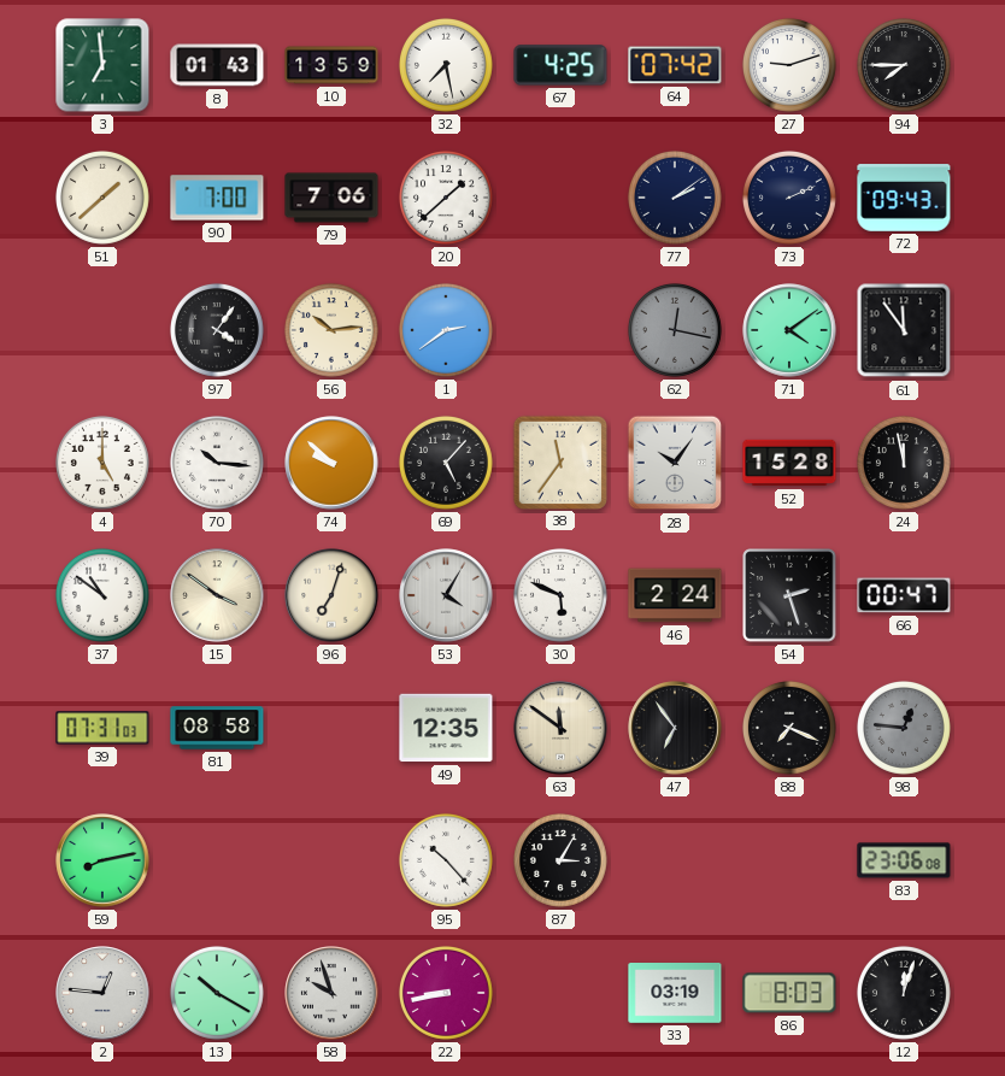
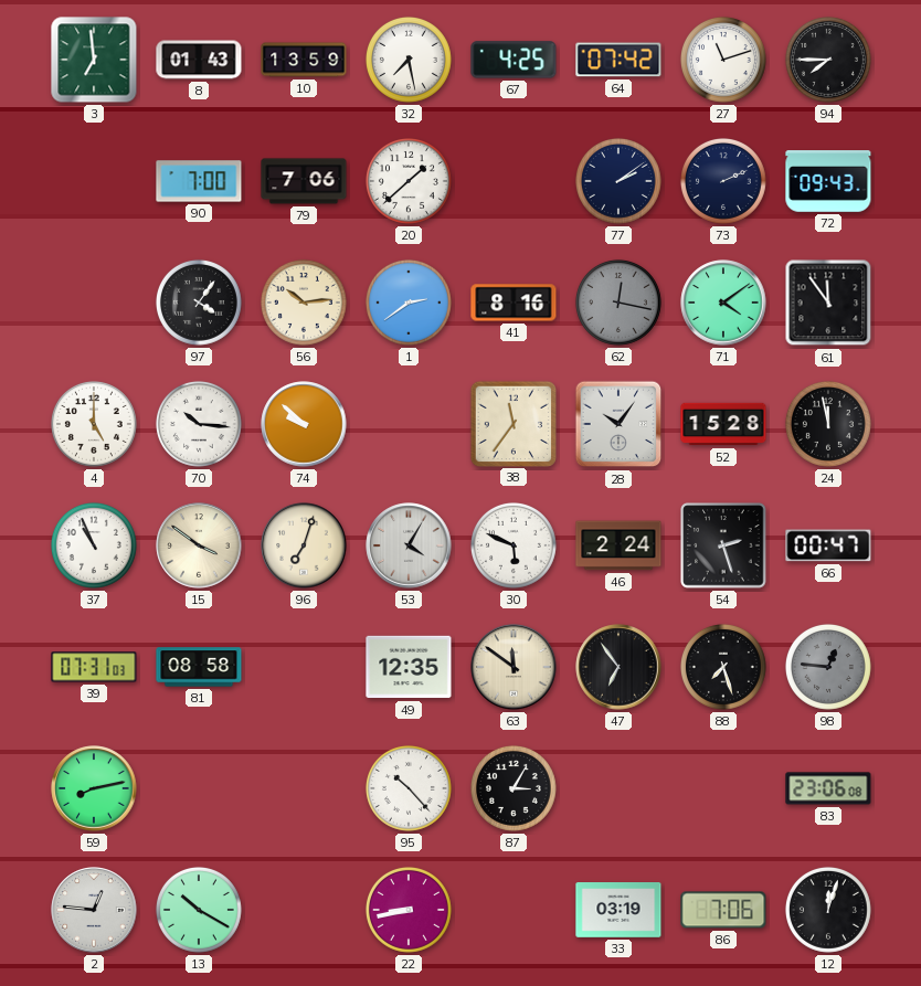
27: 9:12 -> 11:12 (723, 60)
51: 1:38 -> none (102, 198)
41: none -> 8:16 (514, 303)
69: 5:07 -> none (446, 463)
37: 10:51 -> 10:56 (94, 545)
88: 7:19 -> 7:27 (723, 667)
58: 9:57 -> none (331, 993)
86: 8:03 -> 7:06 (723, 910)
